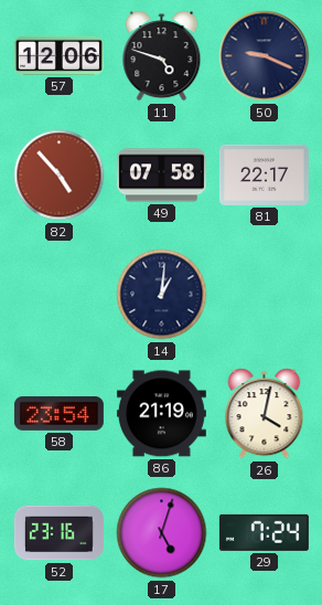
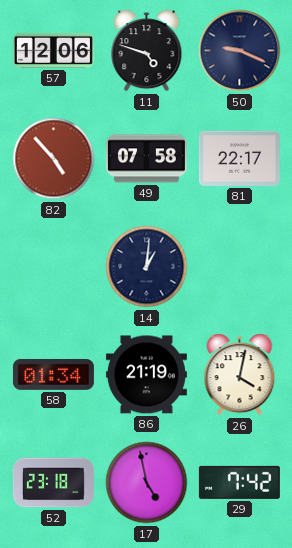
58: 23:54 -> 01:34 (53, 374)
52: 23:16 -> 23:18 (53, 483)
17: 5:03 -> 4:58 (147, 483)
29: 7:24 -> 7:42 (239, 482)
